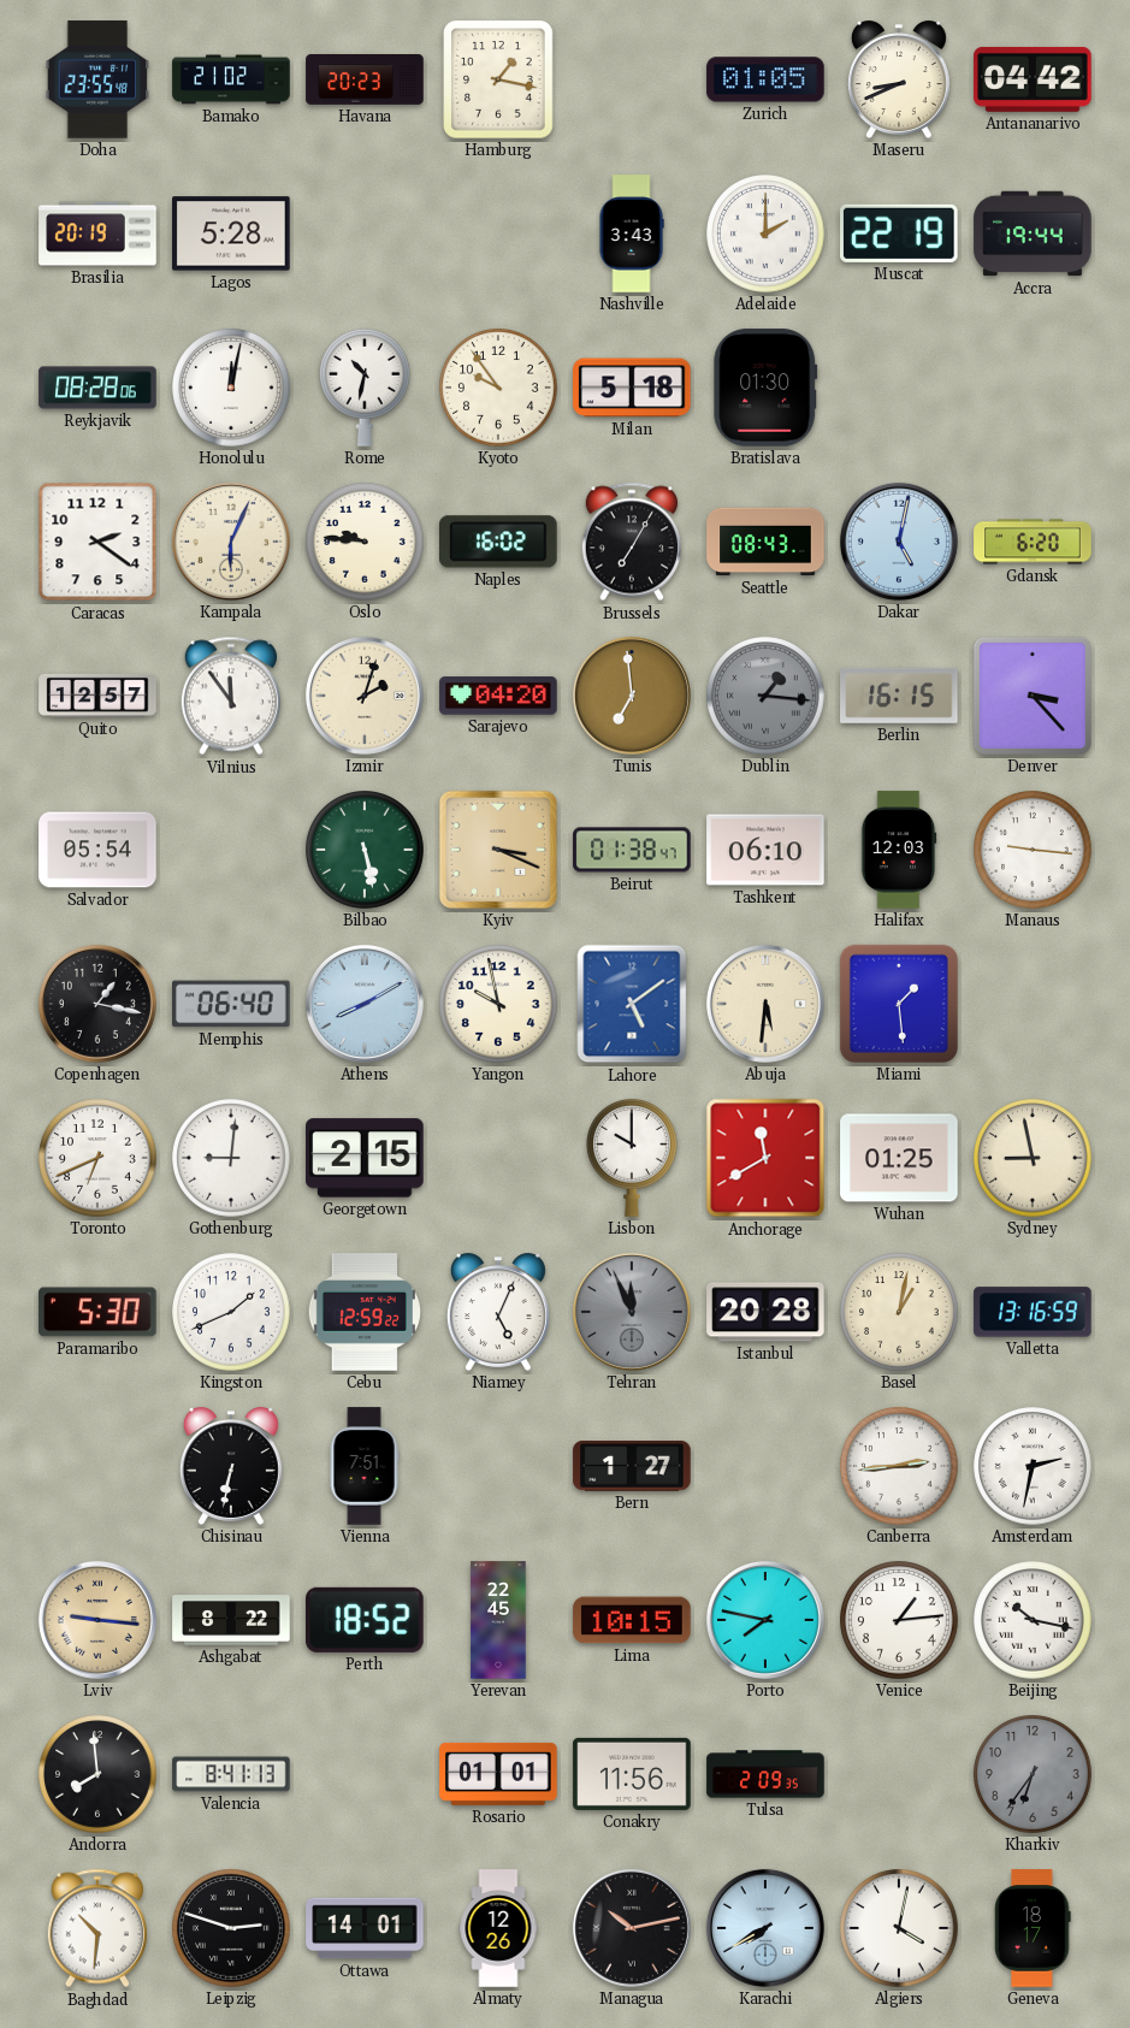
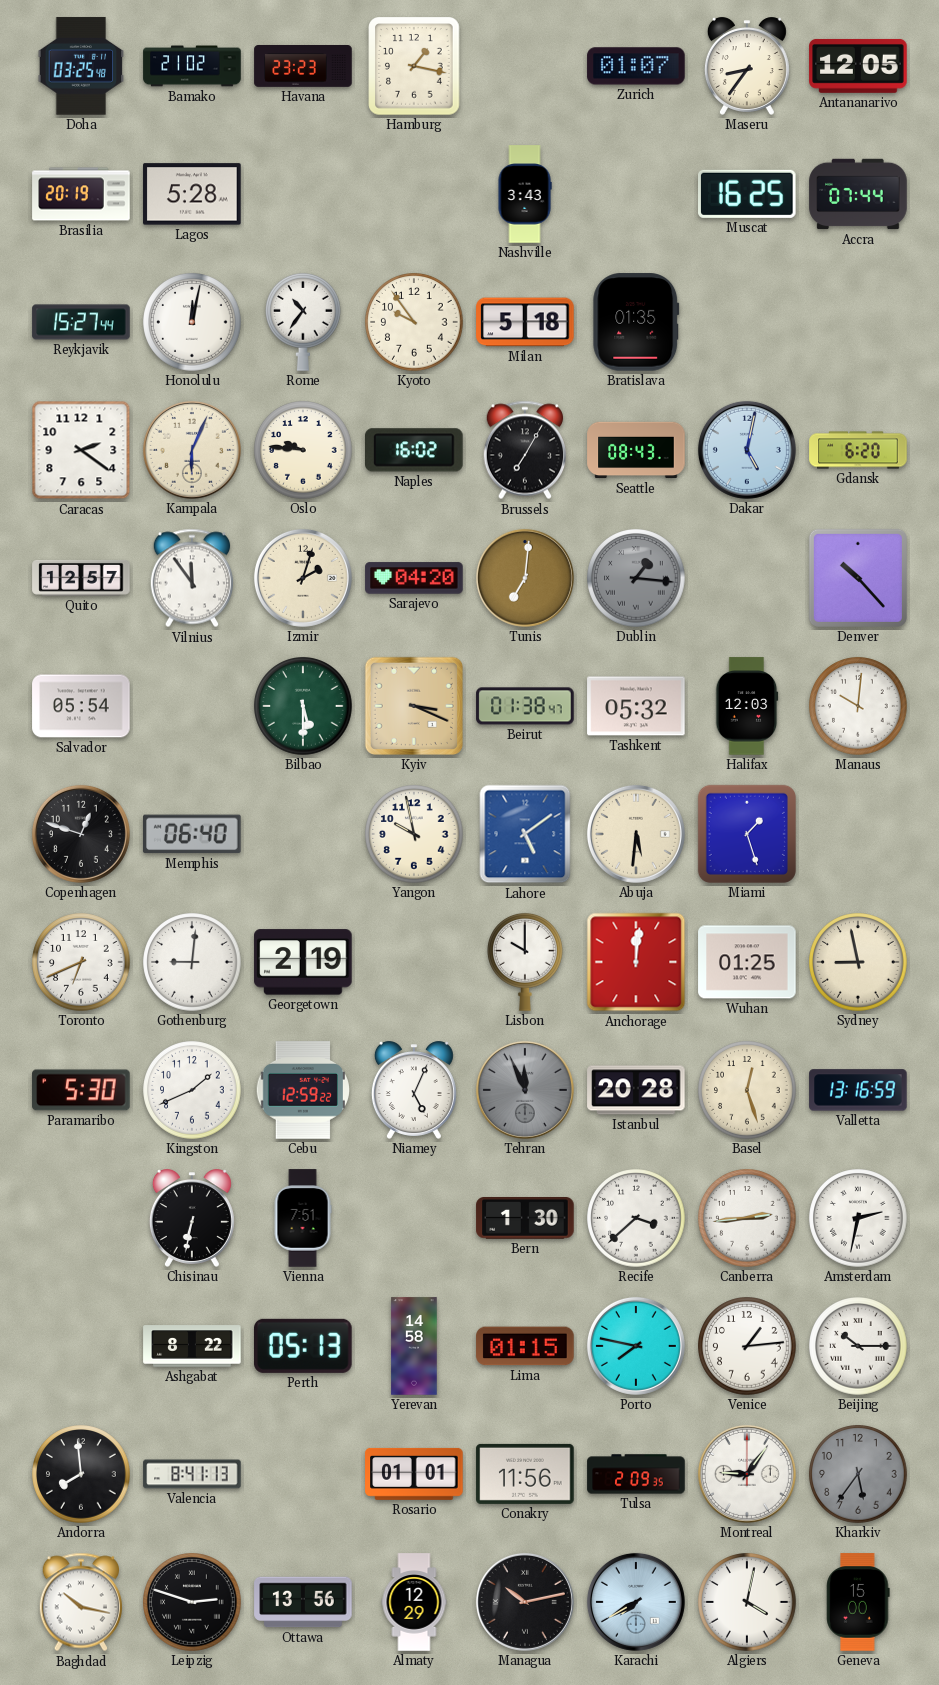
Doha: 23:55 -> 03:25 (81, 66)
Havana: 20:23 -> 23:23 (303, 67)
Zurich: 01:05 -> 01:07 (636, 66)
Maseru: 8:41 -> 8:36 (747, 66)
Antananarivo: 04:42 -> 12:05 (858, 66)
Adelaide: 2:00 -> none (765, 233)
Muscat: 22:19 -> 16:25 (748, 194)
Accra: 19:44 -> 07:44 (858, 194)
Reykjavik: 08:28 -> 15:27 (81, 322)
Rome: 10:32 -> 10:36 (304, 322)
Bratislava: 01:30 -> 01:35 (636, 322)
Tunis: 6:59 -> 7:01 (525, 578)
Berlin: 16:15 -> none (899, 696)
Denver: 3:23 -> 10:23 (858, 578)
Bilbao: 5:28 -> 5:30 (303, 706)
Tashkent: 06:10 -> 05:32 (636, 706)
Manaus: 9:16 -> 10:01 (858, 706)
Copenhagen: 1:17 -> 12:48 (81, 834)
Athens: 8:10 -> none (365, 1004)
Miami: 1:29 -> 1:27 (747, 834)
Georgetown: 2:15 -> 2:19 (303, 962)
Anchorage: 11:40 -> 12:01 (636, 962)
Basel: 1:02 -> 12:27 (747, 1090)
Bern: 1:27 -> 1:30 (525, 1218)
Recife: none -> 3:38 (636, 1218)
Lviv: 9:16 -> none (97, 1620)
Perth: 18:52 -> 05:13 (304, 1346)
Yerevan: 22:45 -> 14:58 (414, 1346)
Lima: 10:15 -> 01:15 (525, 1346)
Beijing: 10:17 -> 10:15 (858, 1346)
Montreal: none -> 9:06 (747, 1474)
Kharkiv: 6:36 -> 5:36 (858, 1474)
Baghdad: 10:31 -> 10:17 (80, 1602)
Ottawa: 14:01 -> 13:56 (303, 1602)
Almaty: 12:26 -> 12:29 (414, 1602)
Geneva: 18:17 -> 15:00 (858, 1602)
